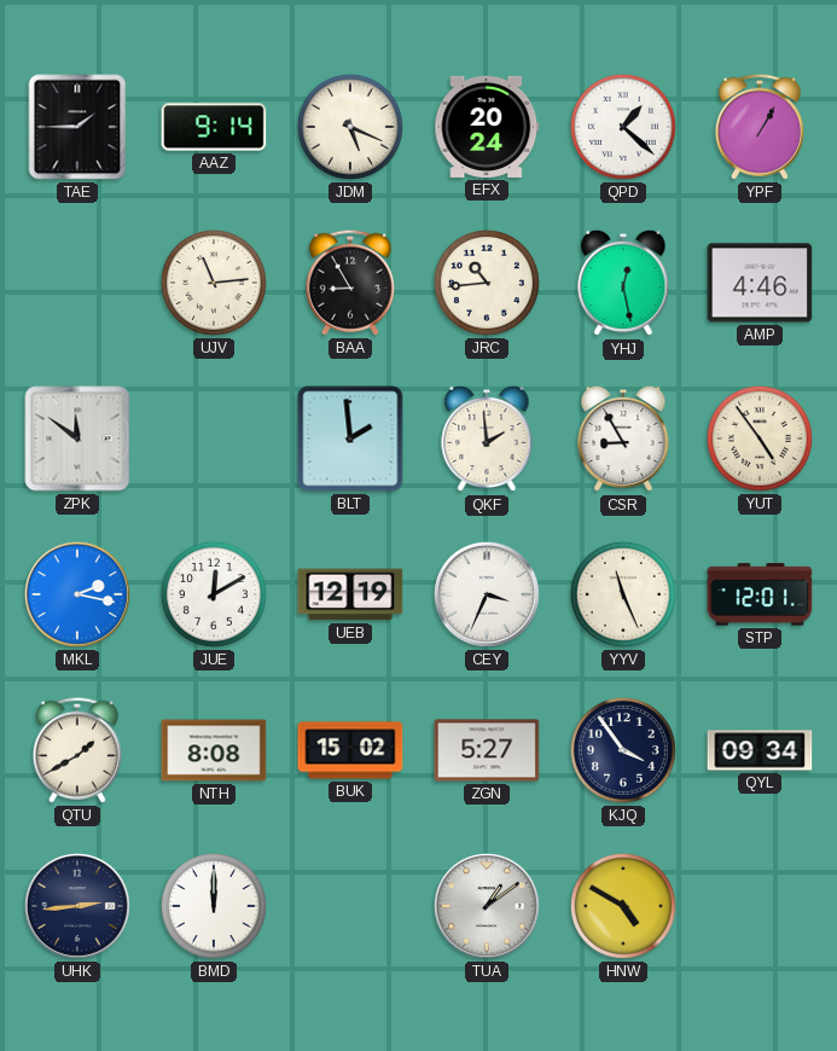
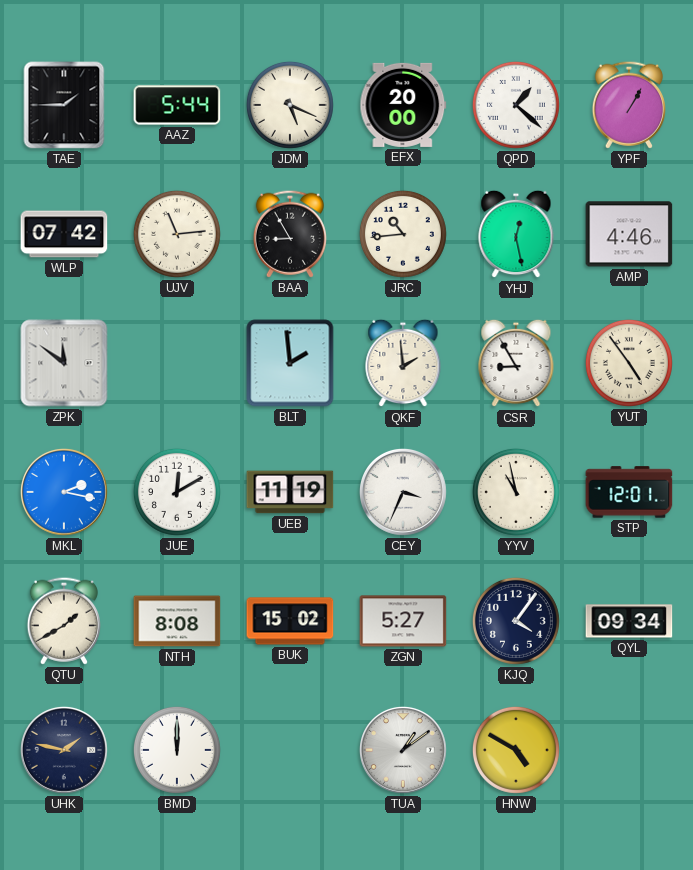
AAZ: 9:14 -> 5:44 (177, 105)
EFX: 20:24 -> 20:00 (403, 105)
WLP: none -> 07:42 (64, 234)
UEB: 12:19 -> 11:19 (290, 492)
YYV: 11:26 -> 10:58 (516, 492)
KJQ: 3:54 -> 4:06 (516, 621)
UHK: 2:44 -> 1:47 (64, 750)
